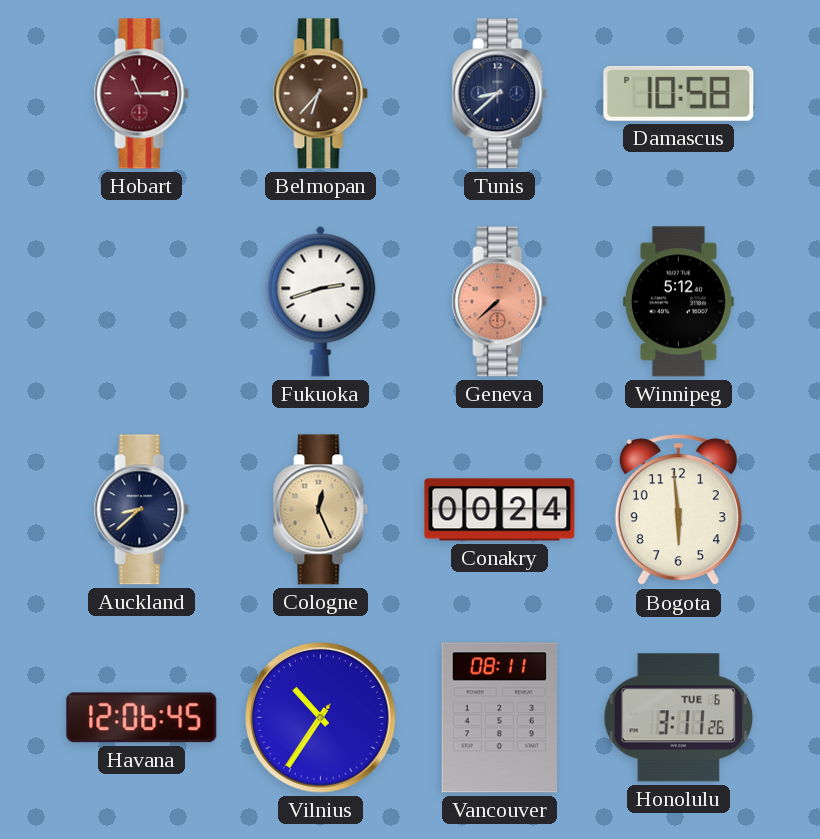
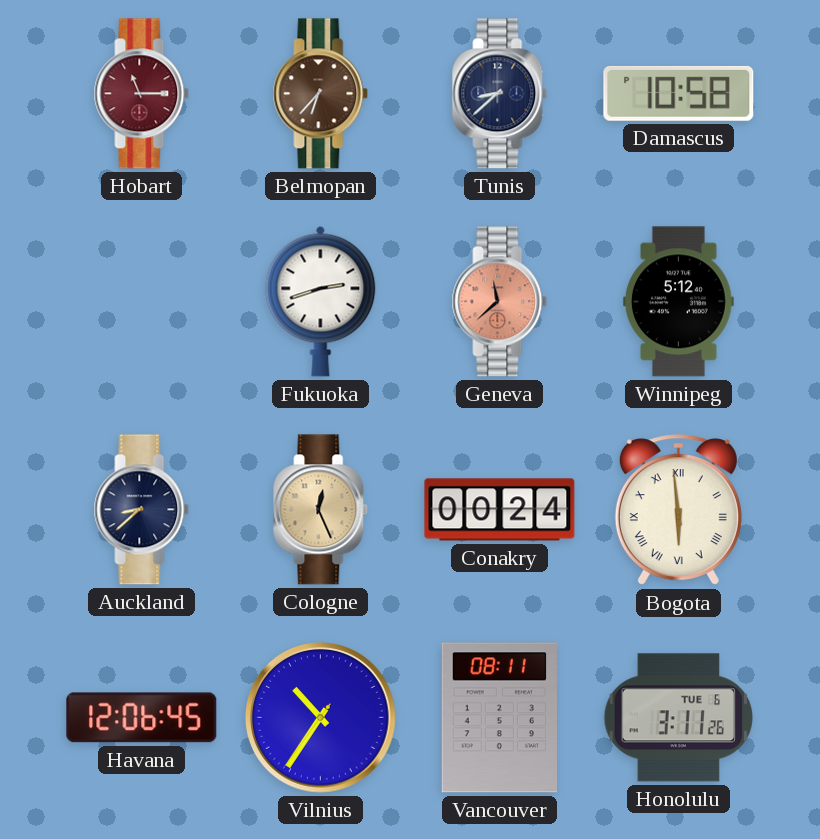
Geneva: 7:38 -> 11:38 (500, 302)
Bogota numerals: Arabic -> Roman (678, 510)
